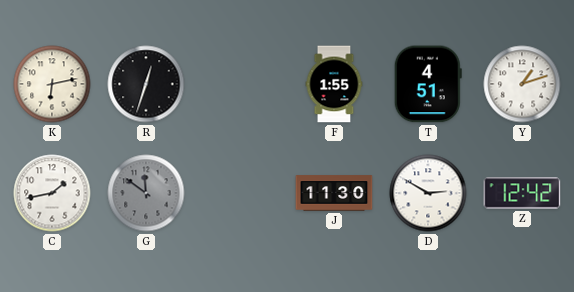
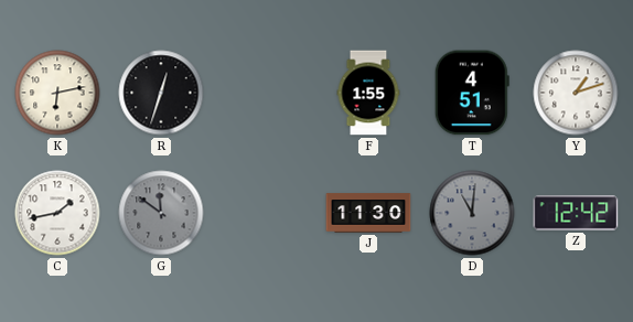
D: 2:50 -> 11:01 (472, 213)
D dial: white -> grey (472, 213)
